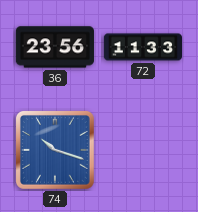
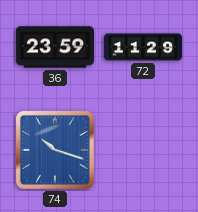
36: 23:56 -> 23:59 (55, 47)
72: 11:33 -> 11:29 (142, 47)
